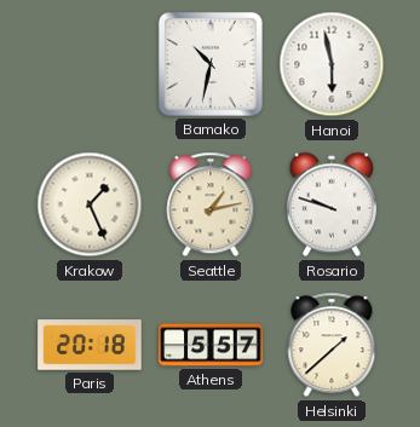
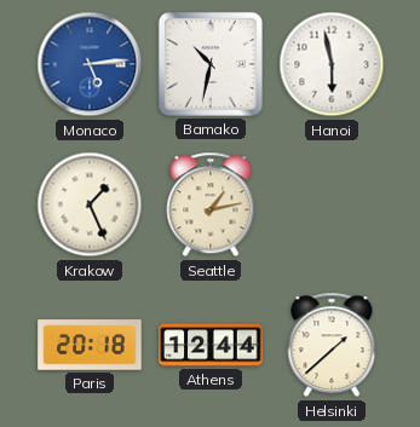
Monaco: none -> 5:14 (90, 64)
Rosario: 9:48 -> none (332, 204)
Athens: 5:57 -> 12:44 (211, 345)
